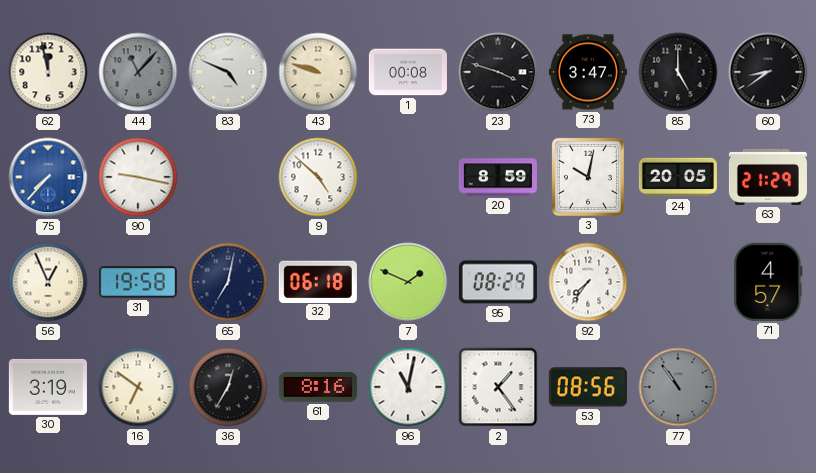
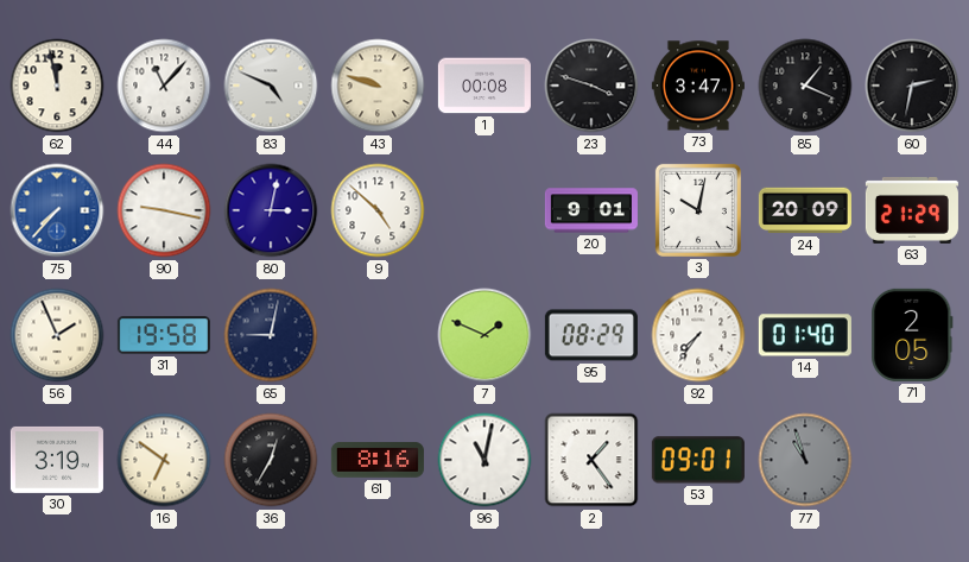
44 dial: grey -> white (164, 86)
85: 5:00 -> 1:19 (805, 86)
60: 8:39 -> 2:32 (912, 86)
80: none -> 3:02 (271, 210)
20: 8:59 -> 9:01 (591, 210)
24: 20:05 -> 20:09 (805, 210)
56: 12:56 -> 1:56 (57, 335)
65: 7:02 -> 9:02 (271, 335)
32: 06:18 -> none (318, 281)
14: none -> 01:40 (805, 335)
71: 4:57 -> 2:05 (912, 335)
53: 08:56 -> 09:01 (698, 460)
77: 10:54 -> 10:57 (805, 460)
